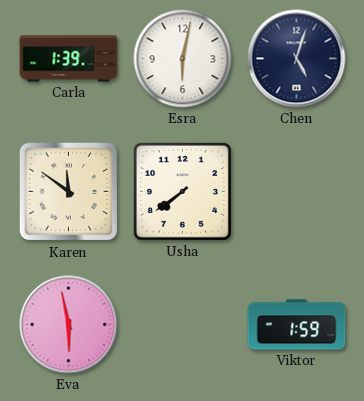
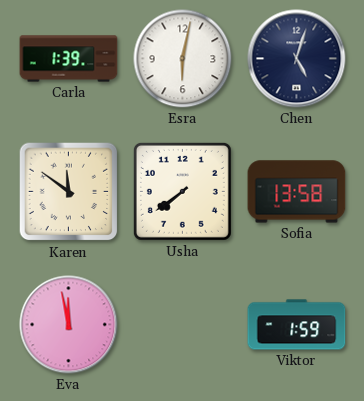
Sofia: none -> 13:58 (297, 192)
Eva: 5:58 -> 11:58 (69, 325)
